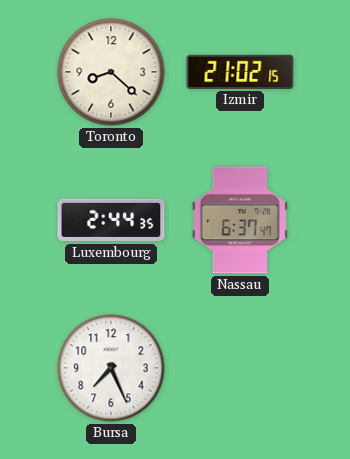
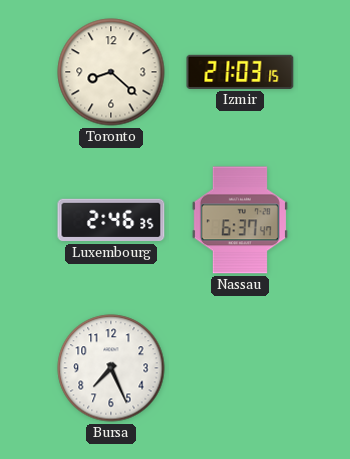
Izmir: 21:02 -> 21:03 (240, 72)
Luxembourg: 2:44 -> 2:46 (111, 220)
